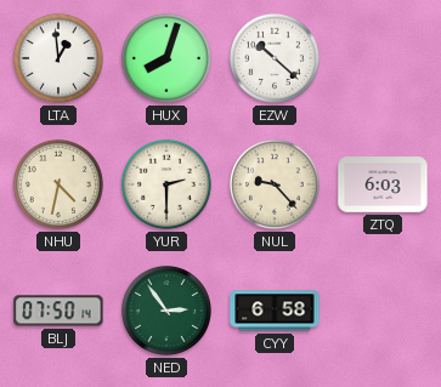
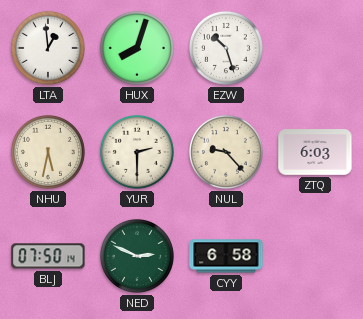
EZW: 10:22 -> 10:27 (226, 48)
NHU: 4:32 -> 5:32 (48, 152)
NED: 2:54 -> 2:49 (137, 256)
